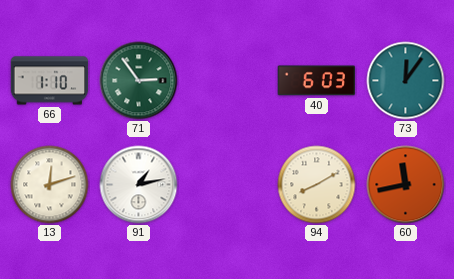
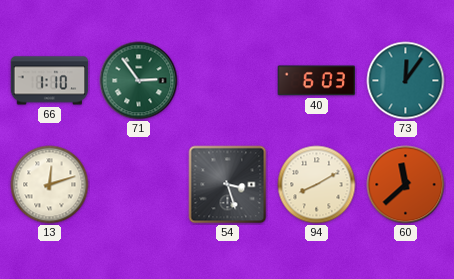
91: 1:13 -> none (139, 185)
54: none -> 3:27 (228, 185)
60: 11:43 -> 11:38 (406, 185)
